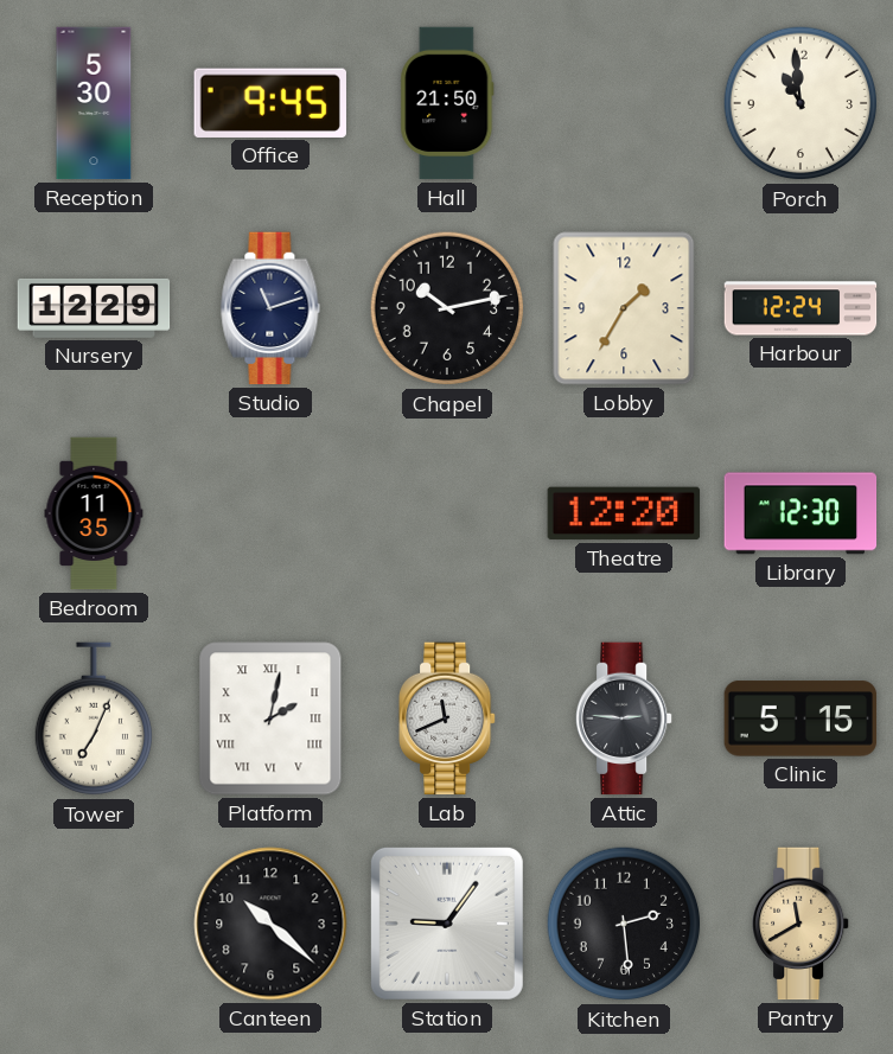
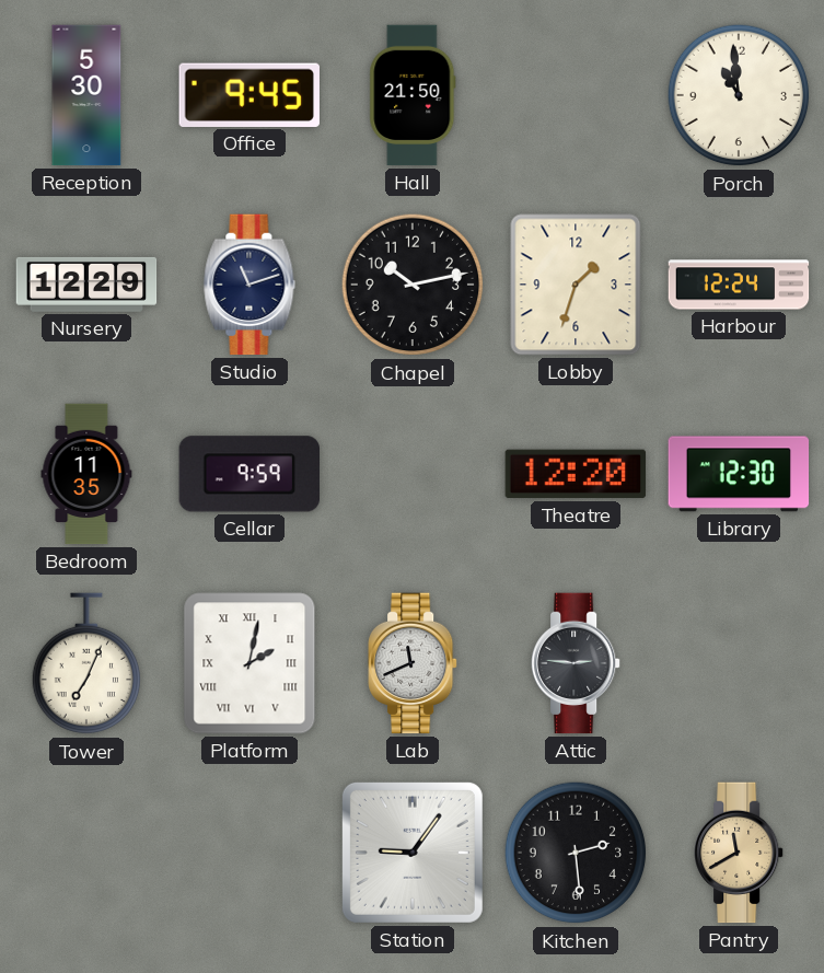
Lobby: 1:35 -> 1:33 (576, 285)
Cellar: none -> 9:59 (248, 474)
Clinic: 5:15 -> none (800, 718)
Canteen: 10:22 -> none (270, 924)
